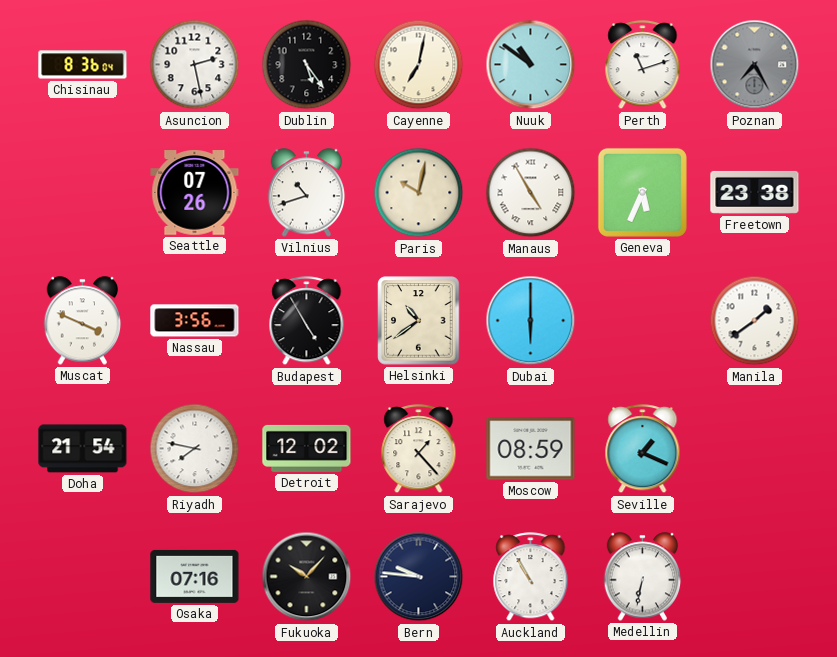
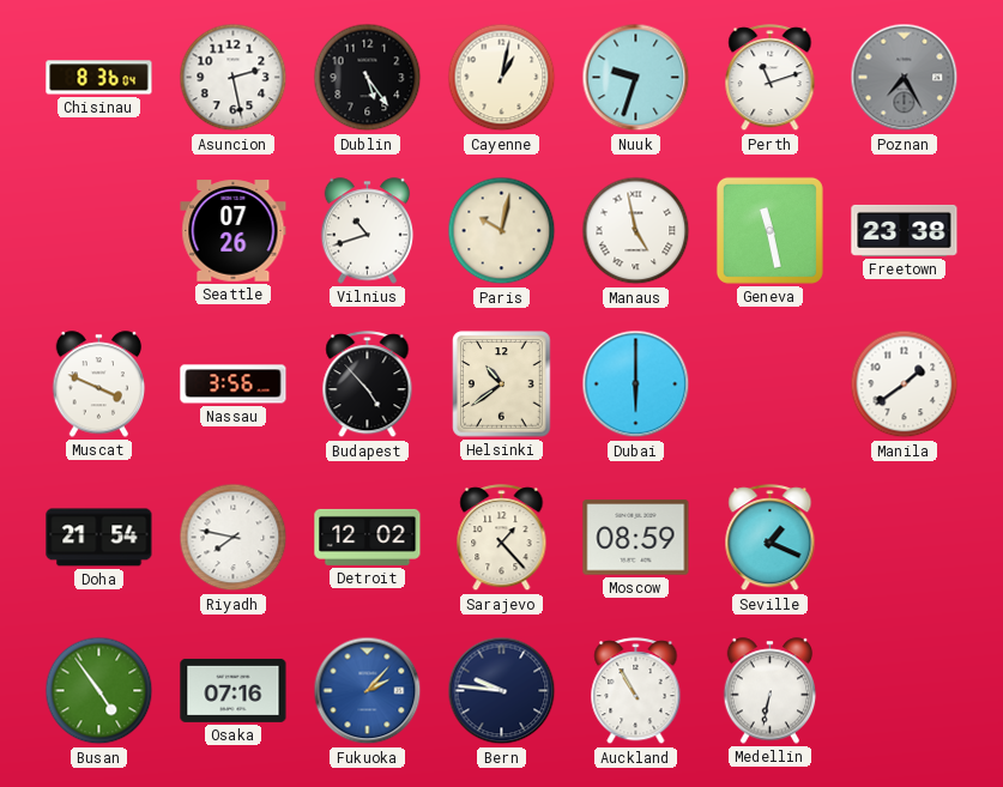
Cayenne: 7:02 -> 1:02 (502, 78)
Nuuk: 10:51 -> 9:33 (636, 78)
Manaus: 4:55 -> 4:58 (636, 231)
Geneva: 5:34 -> 11:28 (769, 230)
Budapest: 4:55 -> 4:53 (368, 385)
Busan: none -> 4:54 (99, 691)
Fukuoka: 10:07 -> 2:07 (368, 691)
Fukuoka dial: black -> blue (368, 691)
